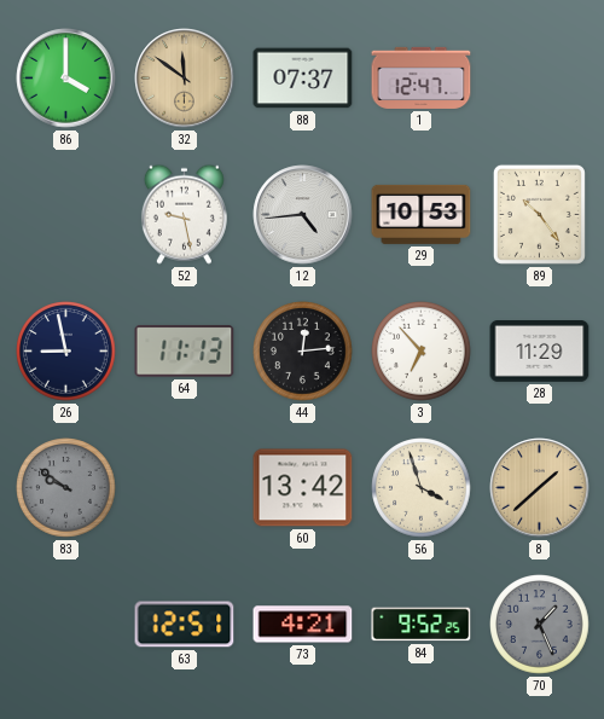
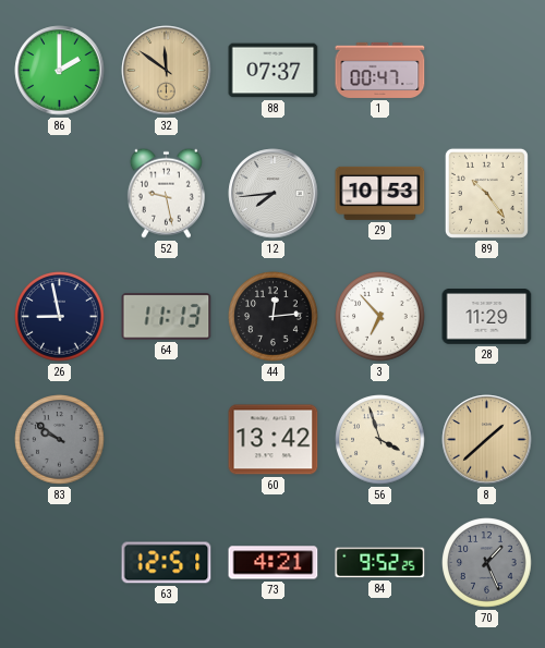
86: 4:00 -> 2:00 (60, 71)
1: 12:47 -> 00:47 (380, 70)
12: 4:44 -> 7:44 (274, 194)
